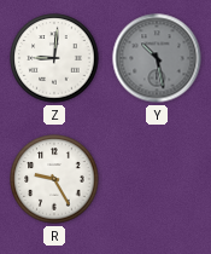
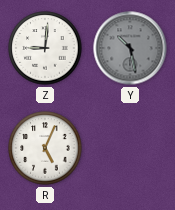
R: 9:25 -> 5:04 (45, 148)
